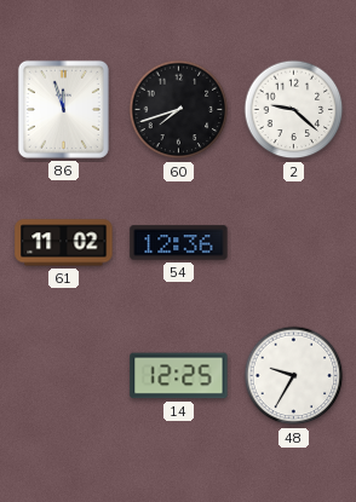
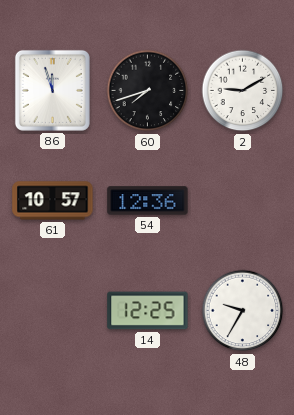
2: 9:22 -> 9:10 (243, 91)
61: 11:02 -> 10:57 (53, 201)
